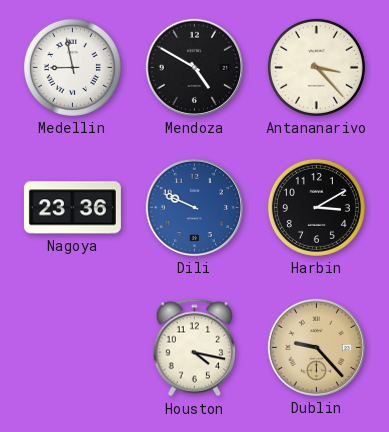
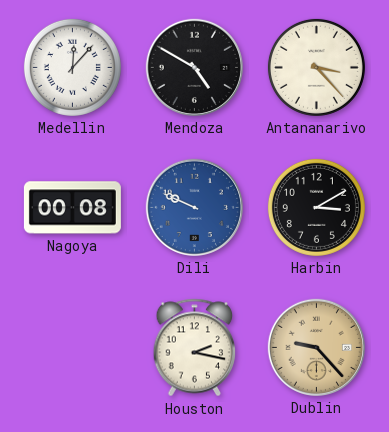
Medellin: 8:58 -> 12:07 (72, 67)
Nagoya: 23:36 -> 00:08 (72, 208)
Houston: 4:17 -> 2:17 (195, 348)
